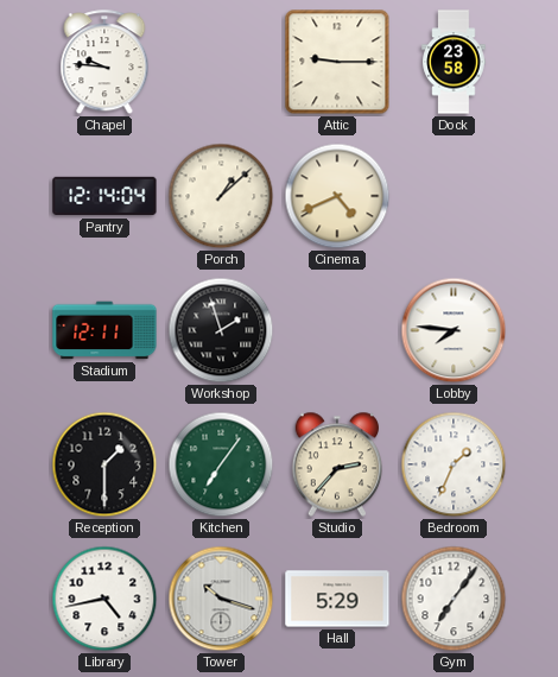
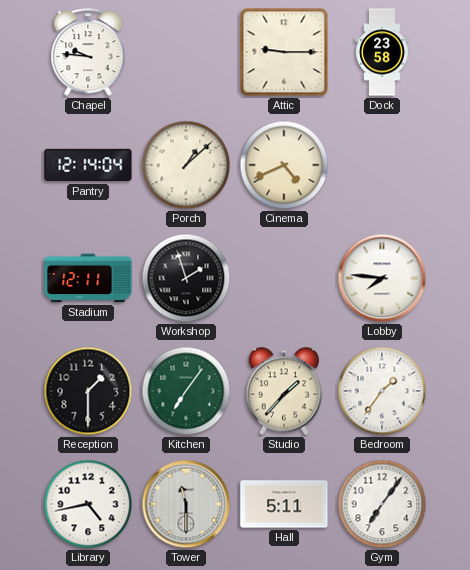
Studio: 2:37 -> 1:37 (283, 391)
Bedroom: 1:34 -> 1:36 (382, 391)
Tower: 10:18 -> 11:30 (186, 504)
Hall: 5:29 -> 5:11 (284, 504)
